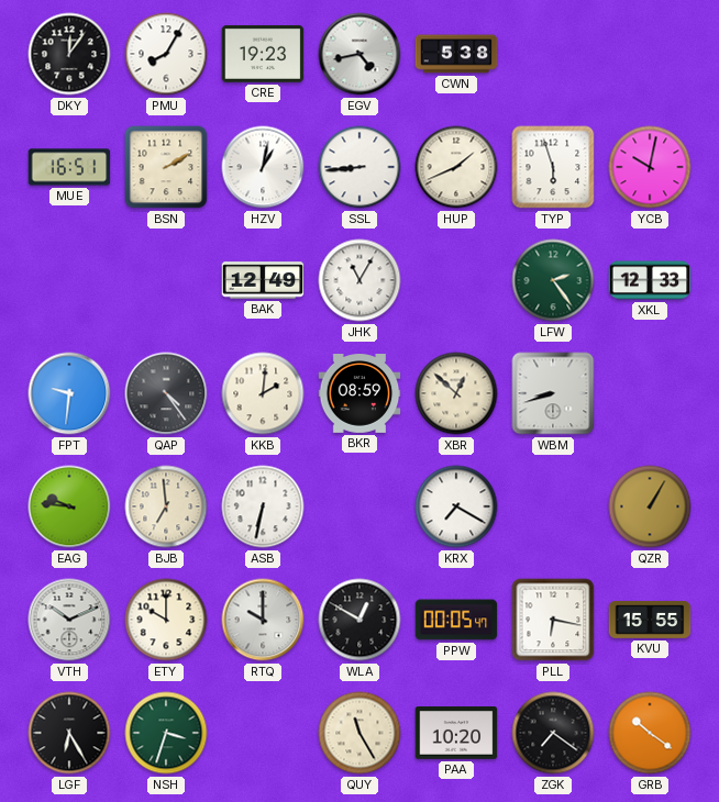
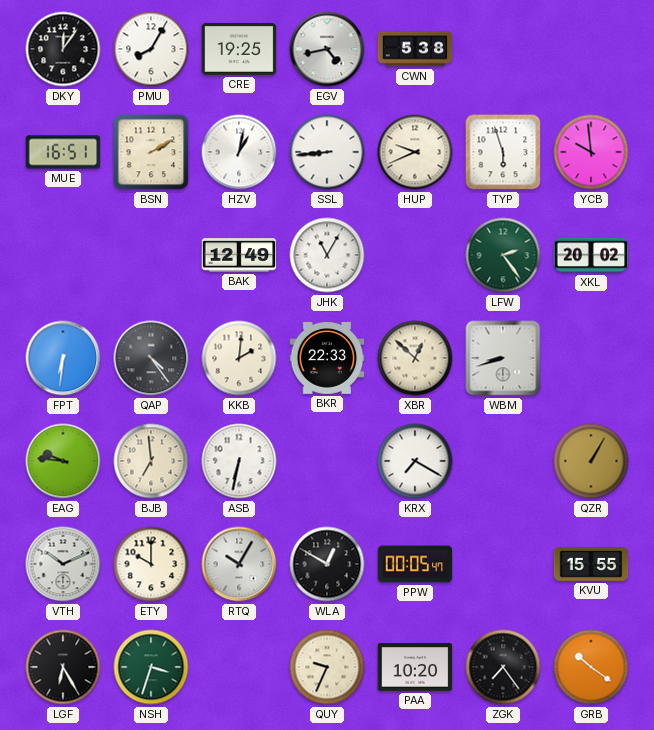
CRE: 19:23 -> 19:25 (239, 49)
HUP: 1:41 -> 9:41 (415, 152)
YCB: 10:02 -> 9:59 (591, 152)
XKL: 12:33 -> 20:02 (591, 255)
FPT: 9:31 -> 6:31 (63, 358)
BKR: 08:59 -> 22:33 (327, 359)
RTQ: 10:00 -> 10:05 (239, 564)
PLL: 6:17 -> none (553, 620)
QUY: 11:25 -> 9:34 (327, 667)
ZGK: 7:21 -> 7:24 (503, 667)
